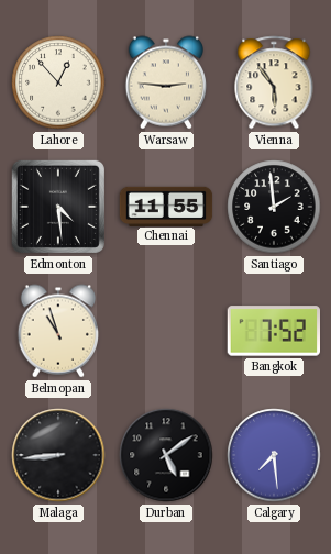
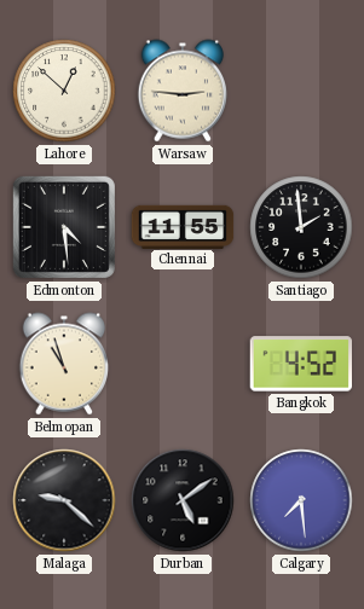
Lahore: 12:53 -> 12:52 (64, 91)
Vienna: 5:54 -> none (274, 82)
Bangkok: 7:52 -> 4:52 (300, 364)
Malaga: 8:44 -> 9:22 (64, 500)
